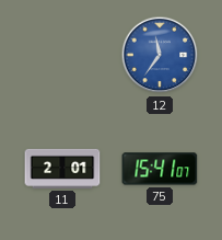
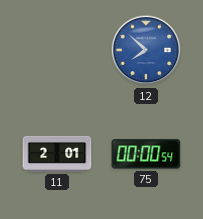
12: 11:36 -> 7:52 (146, 50)
75: 15:41 -> 00:00 (146, 154)
